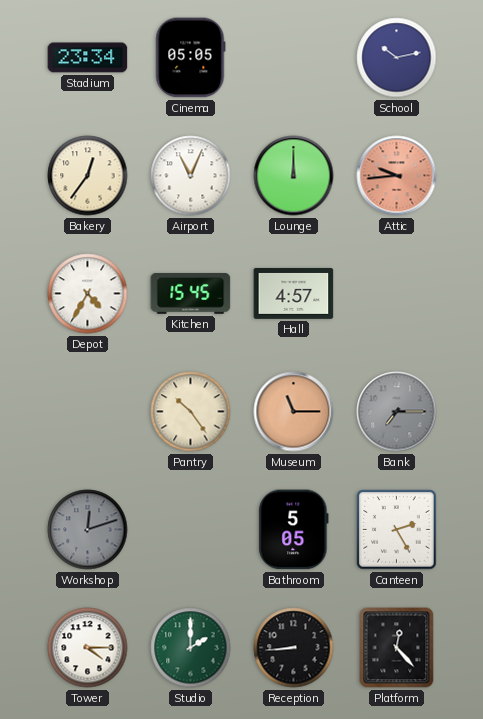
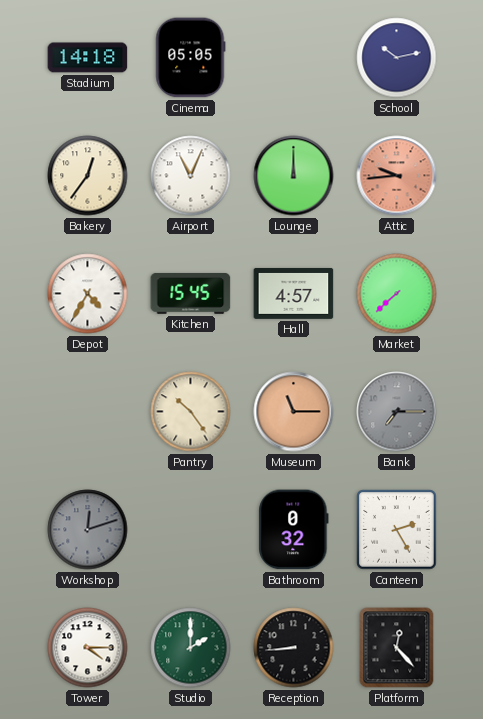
Stadium: 23:34 -> 14:18 (88, 58)
Market: none -> 7:38 (397, 294)
Bathroom: 5:05 -> 0:32 (294, 530)
